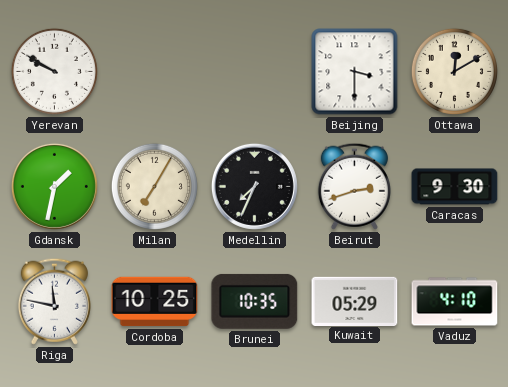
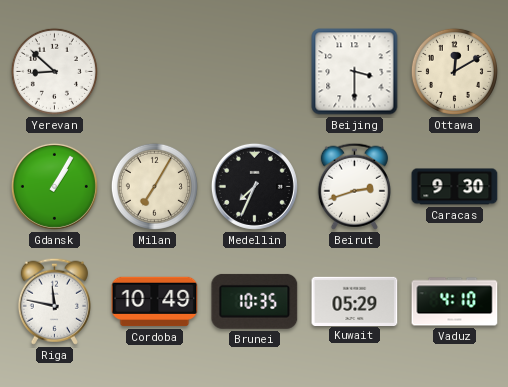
Yerevan: 9:50 -> 8:52 (54, 71)
Gdansk: 1:32 -> 1:05 (54, 186)
Cordoba: 10:25 -> 10:49 (155, 302)
